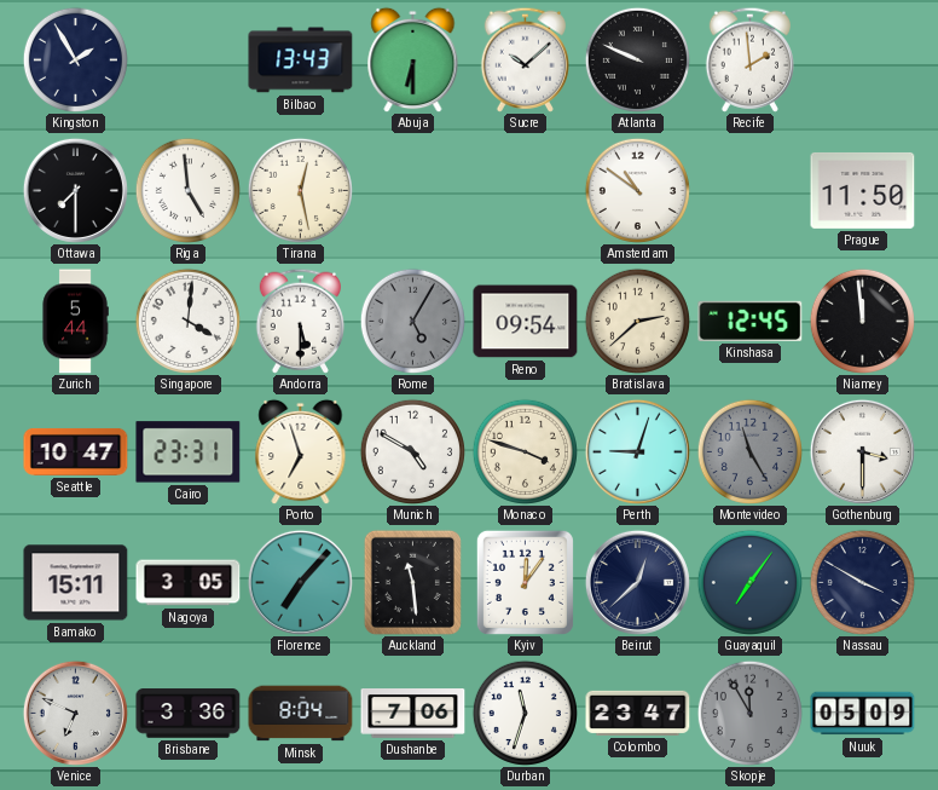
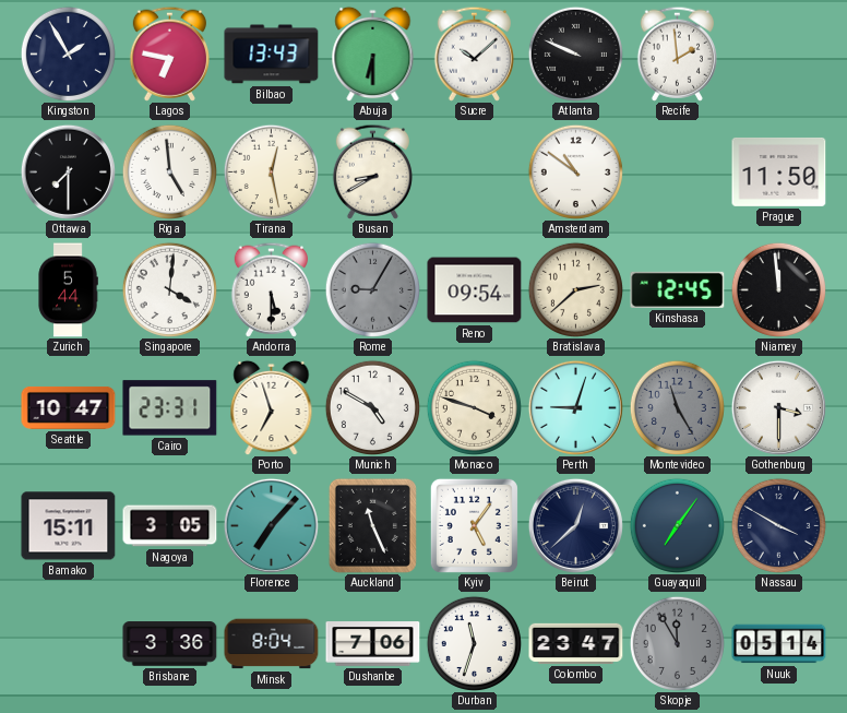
Lagos: none -> 6:47 (169, 54)
Busan: none -> 8:40 (372, 171)
Rome: 5:05 -> 9:05 (372, 289)
Auckland: 11:29 -> 11:26 (372, 525)
Kyiv: 12:06 -> 5:06 (474, 525)
Venice: 6:49 -> none (75, 713)
Nuuk: 05:09 -> 05:14 (779, 644)
